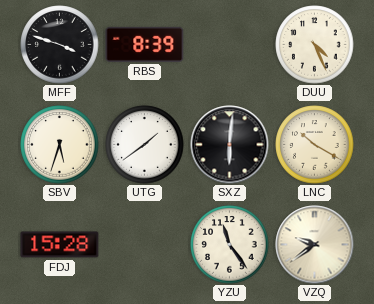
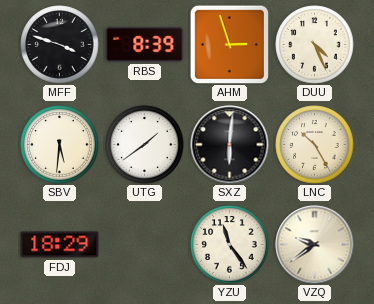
AHM: none -> 2:57 (229, 44)
SBV: 5:33 -> 5:31 (60, 145)
LNC: 10:20 -> 10:25 (315, 145)
FDJ: 15:28 -> 18:29 (60, 245)
